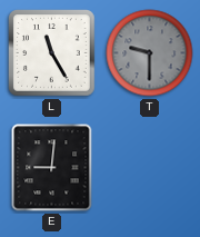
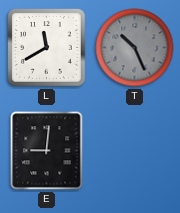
L: 11:25 -> 11:40 (47, 48)
T: 9:30 -> 10:26 (135, 48)
